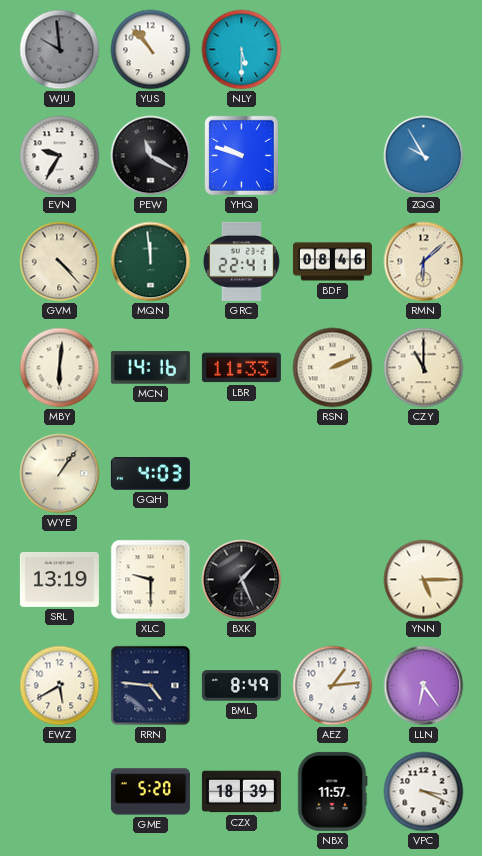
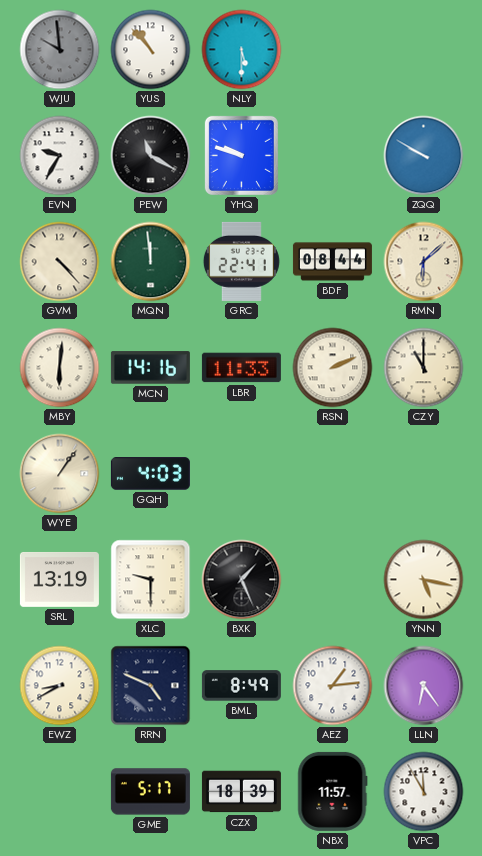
ZQQ: 9:55 -> 9:50 (424, 156)
BDF: 08:46 -> 08:44 (332, 262)
YNN: 5:15 -> 5:17 (424, 580)
EWZ: 5:40 -> 8:40 (60, 686)
RRN: 4:46 -> 4:49 (151, 686)
GME: 5:20 -> 5:17 (150, 792)
VPC: 3:19 -> 11:55 (424, 792)
